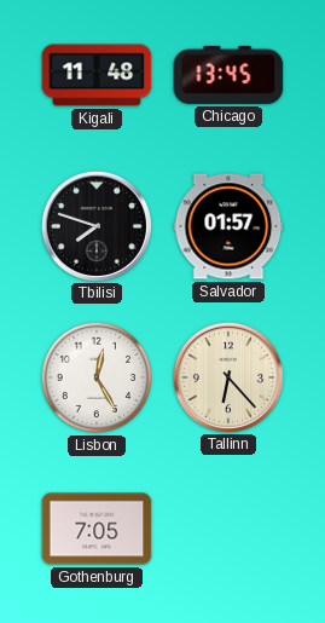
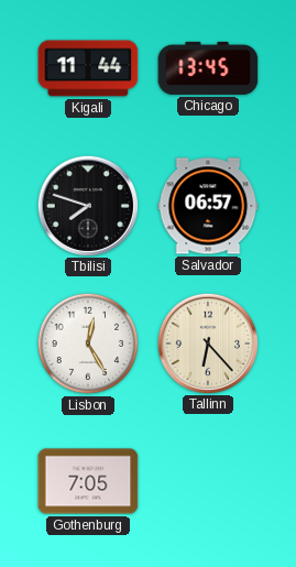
Kigali: 11:48 -> 11:44 (88, 68)
Salvador: 01:57 -> 06:57 (208, 206)
